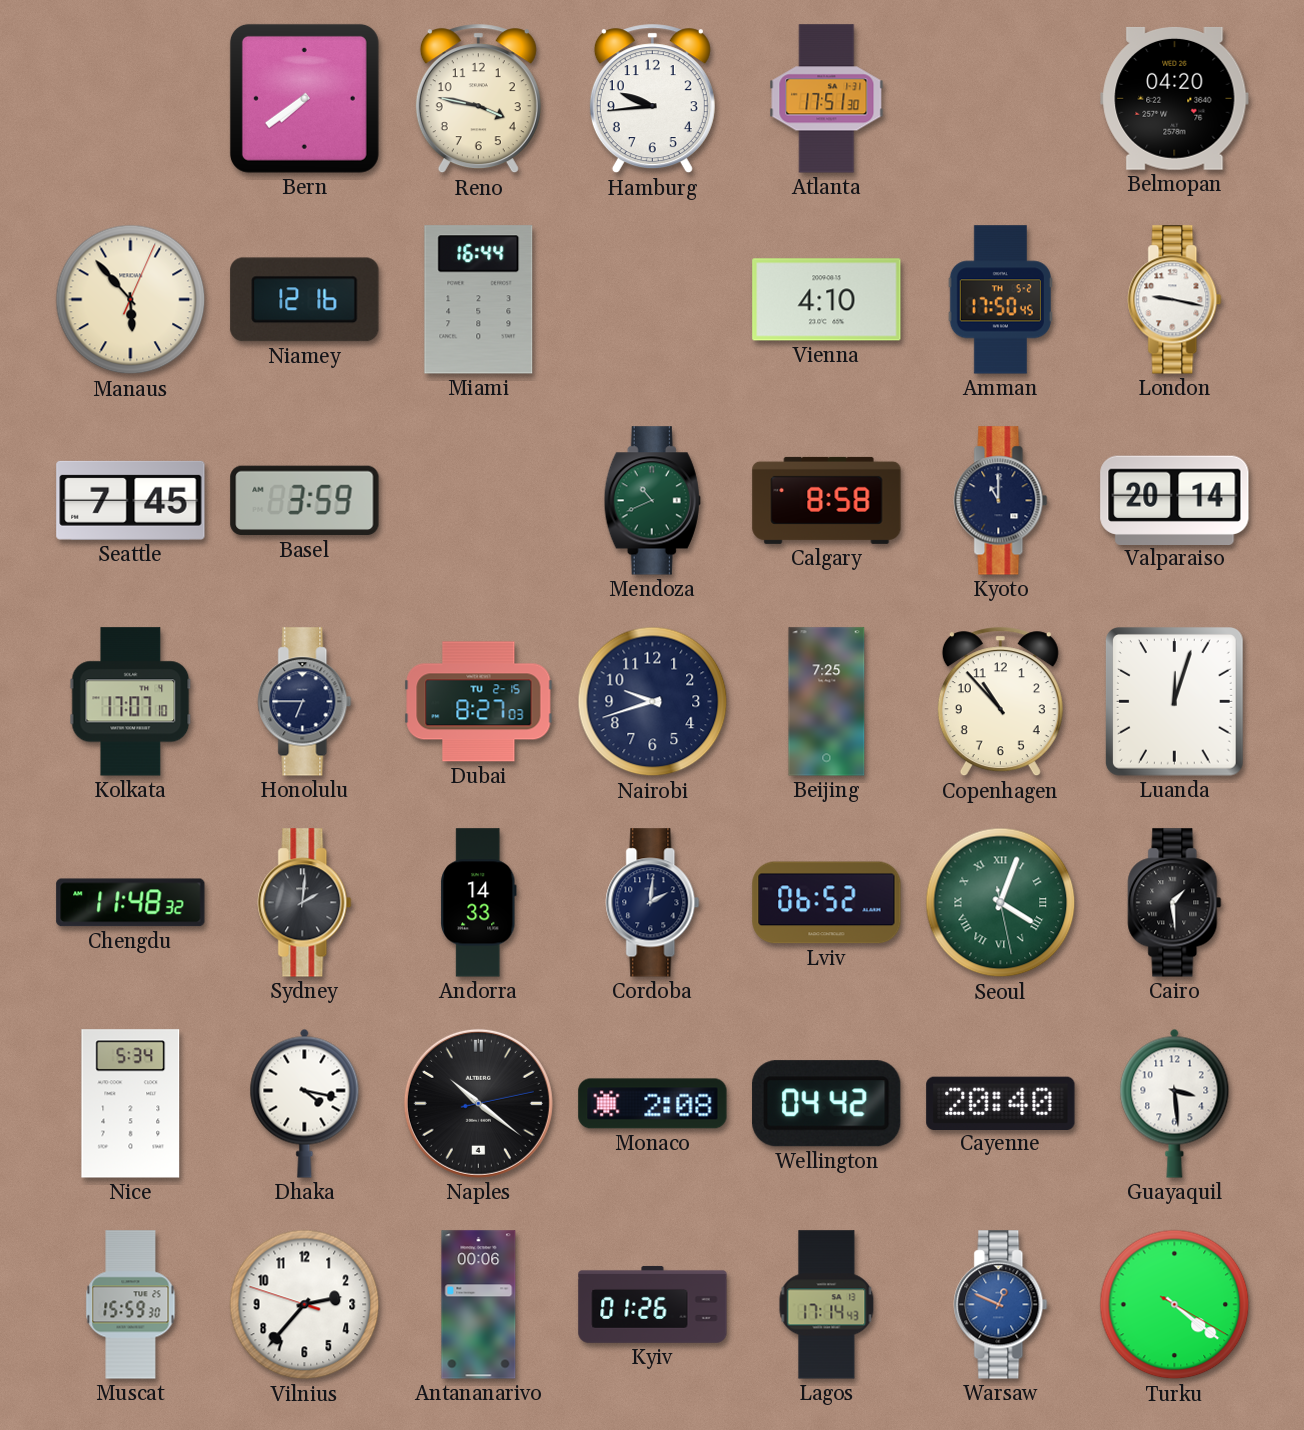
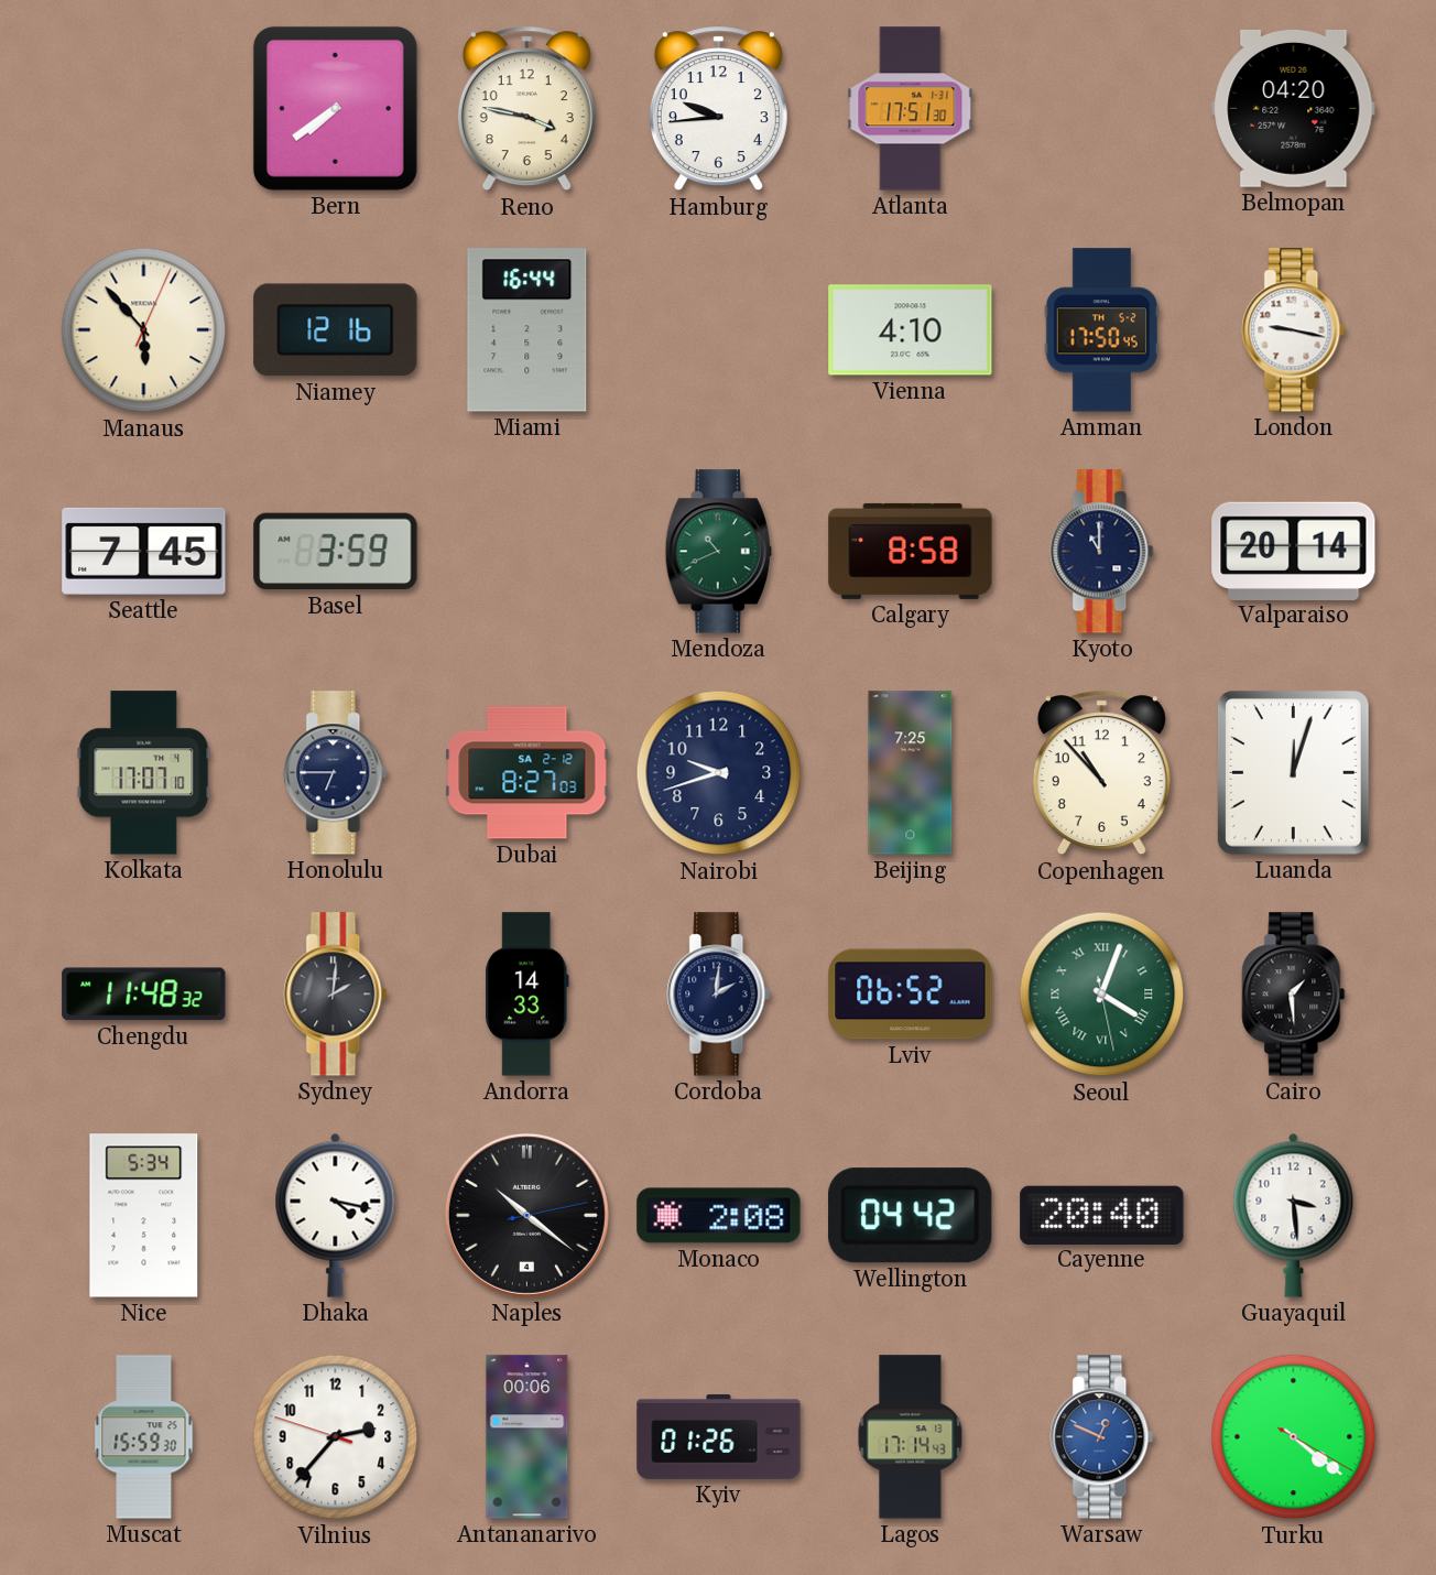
Dubai date: TU 2-15 -> SA 2-12 (527, 773)
